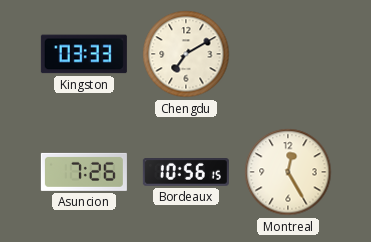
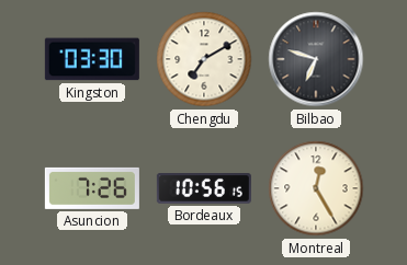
Kingston: 03:33 -> 03:30 (92, 59)
Bilbao: none -> 6:48 (316, 59)
